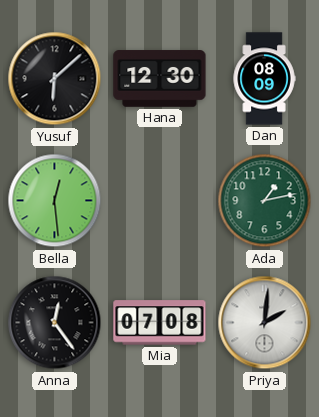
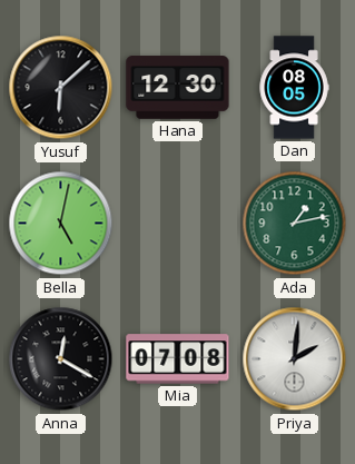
Dan: 08:09 -> 08:05 (294, 88)
Bella: 12:29 -> 5:02 (61, 224)
Anna: 12:24 -> 12:20 (61, 359)
